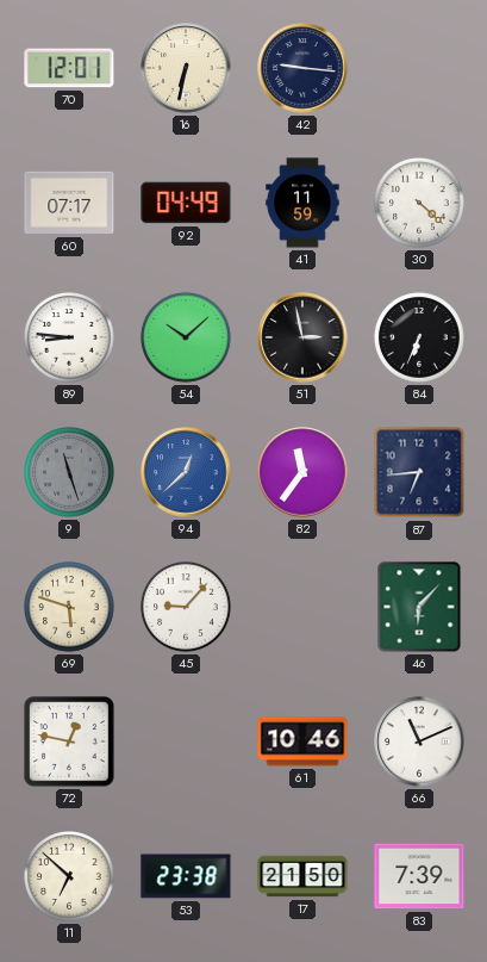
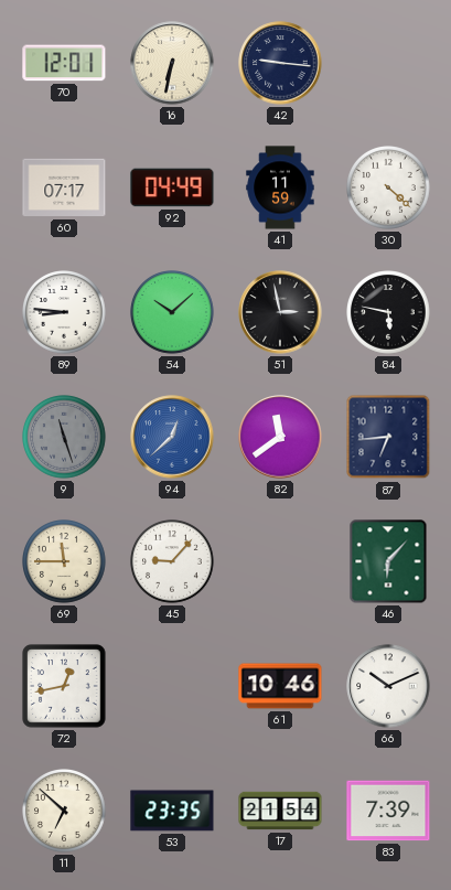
84: 6:34 -> 5:47 (389, 313)
82: 11:36 -> 11:39 (280, 437)
69: 5:48 -> 11:45 (65, 562)
72: 12:47 -> 12:43 (64, 686)
66: 11:11 -> 10:11 (388, 686)
53: 23:38 -> 23:35 (172, 811)
17: 21:50 -> 21:54 (280, 811)
